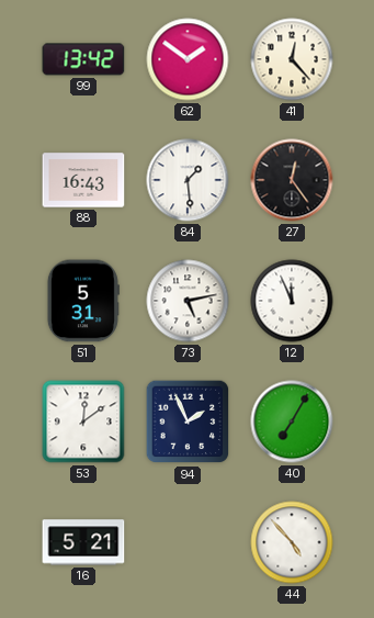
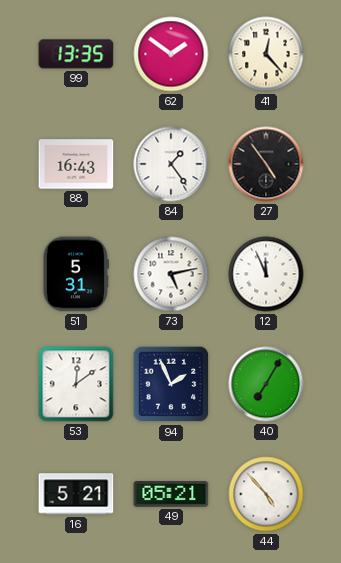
99: 13:42 -> 13:35 (76, 54)
84: 1:29 -> 1:24 (171, 164)
27: 12:24 -> 4:54 (266, 164)
49: none -> 05:21 (171, 494)
